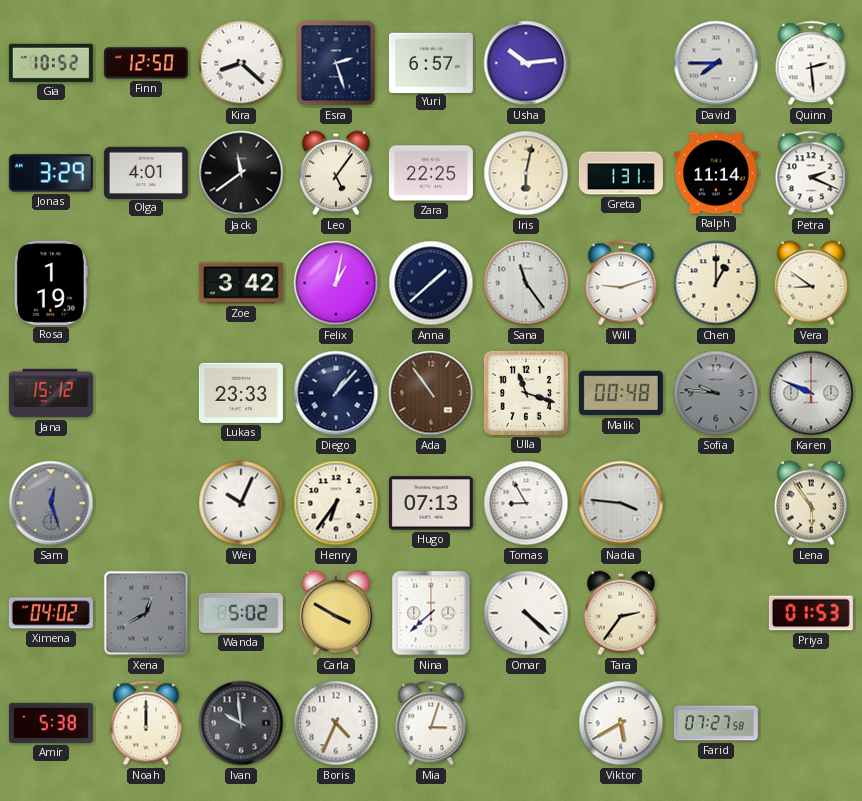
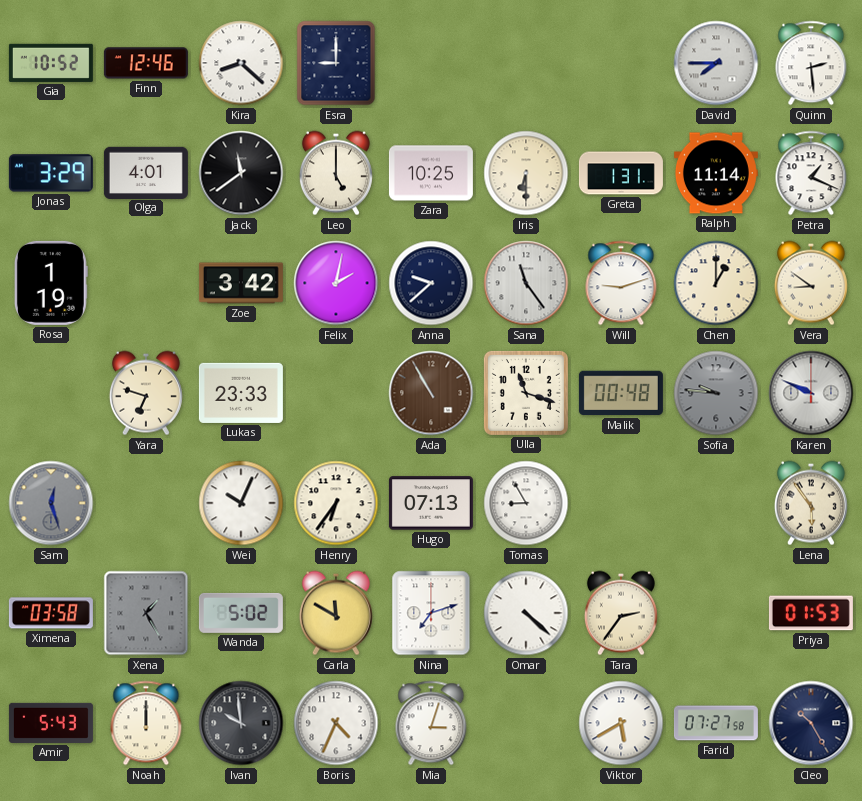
Finn: 12:50 -> 12:46 (146, 63)
Esra: 2:27 -> 9:00 (336, 63)
Yuri: 6:57 -> none (431, 62)
Usha: 10:14 -> none (526, 63)
Leo: 5:06 -> 5:00 (336, 173)
Zara: 22:25 -> 10:25 (431, 173)
Iris: 6:02 -> 6:30 (526, 173)
Petra: 2:19 -> 1:19 (811, 173)
Felix: 1:02 -> 2:02 (336, 283)
Anna: 1:38 -> 9:38 (431, 283)
Jana: 15:12 -> none (51, 393)
Yara: none -> 6:48 (146, 393)
Diego: 1:07 -> none (336, 393)
Ada: 10:54 -> 10:55 (431, 393)
Nadia: 3:46 -> none (621, 503)
Ximena: 04:02 -> 03:58 (51, 613)
Xena: 12:40 -> 1:25 (146, 613)
Carla: 3:50 -> 11:50 (336, 613)
Nina: 7:38 -> 7:12 (431, 613)
Amir: 5:38 -> 5:43 (51, 723)
Cleo: none -> 10:25 (811, 723)
